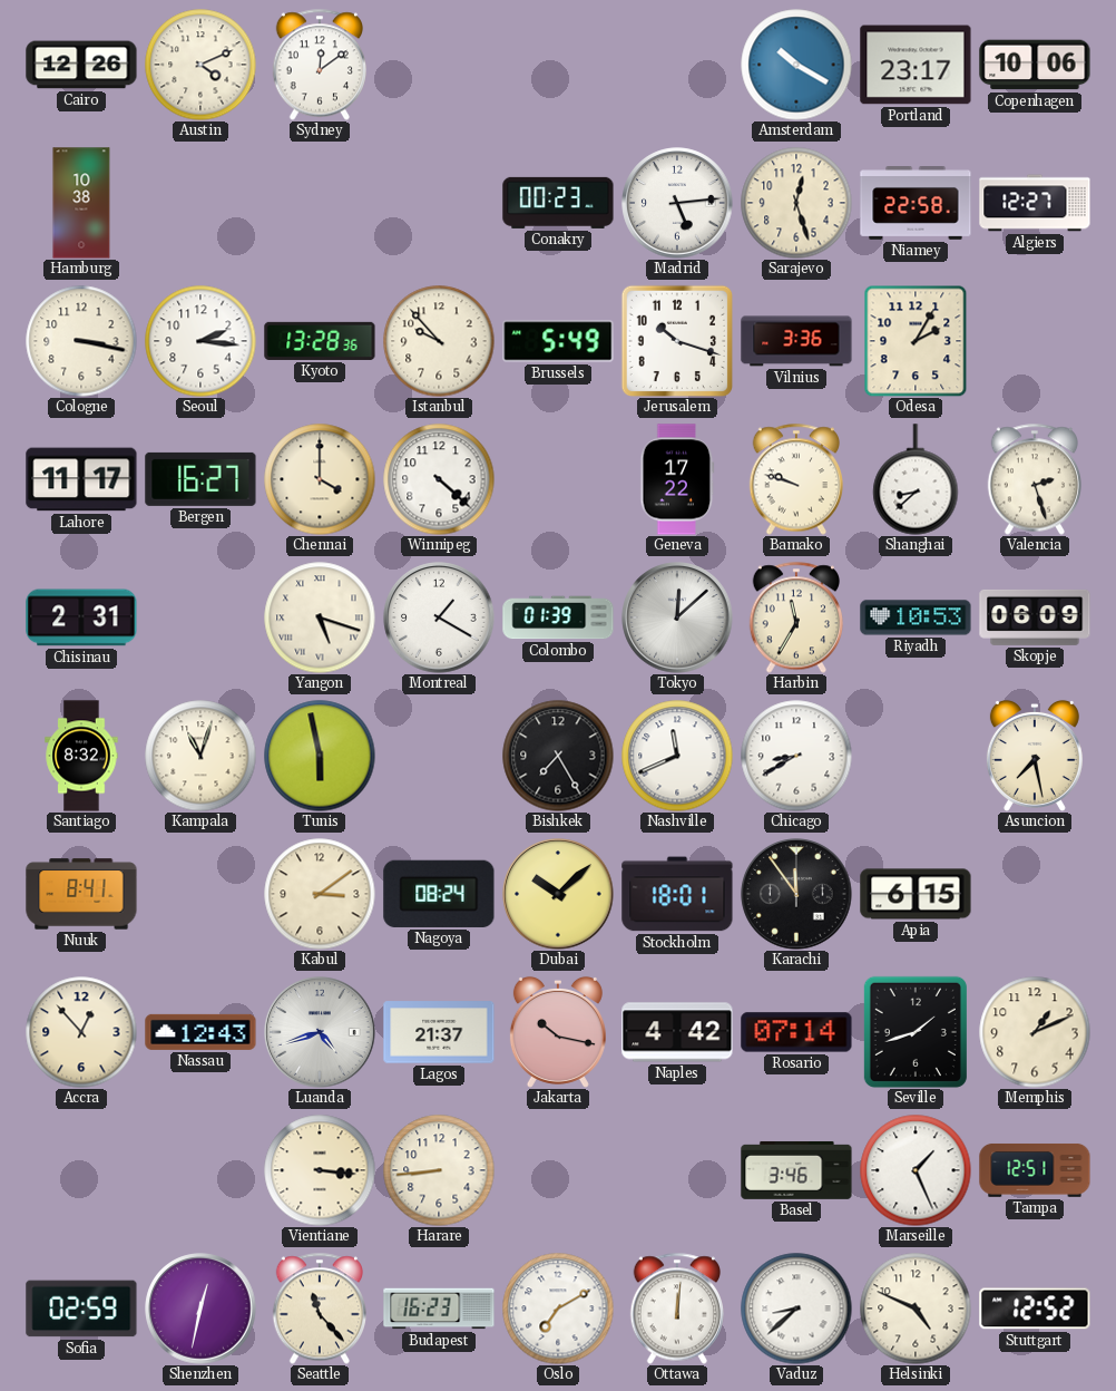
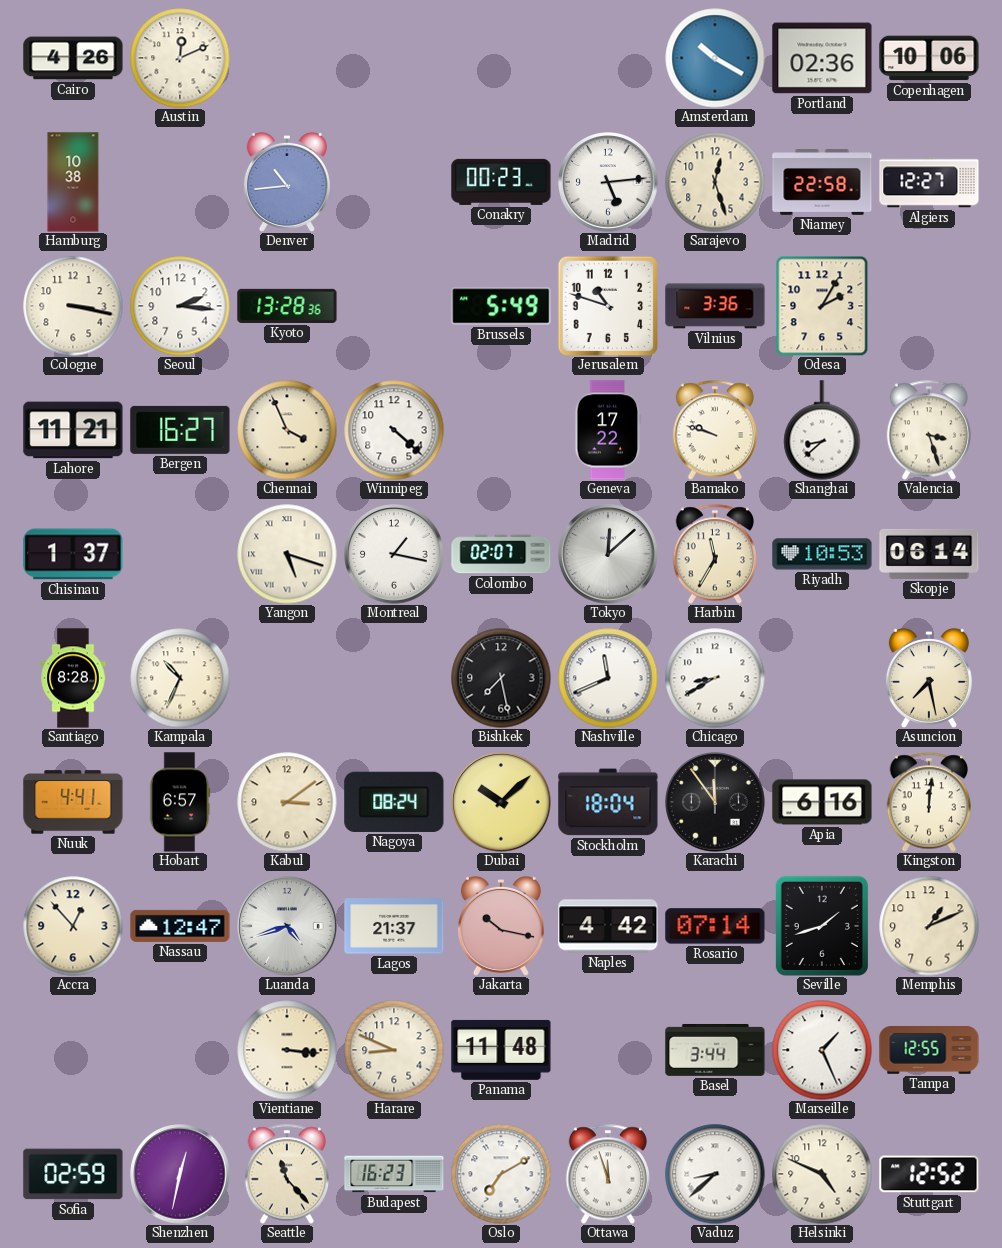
Cairo: 12:26 -> 4:26 (73, 58)
Austin: 4:11 -> 12:11 (180, 58)
Sydney: 12:09 -> none (319, 65)
Portland: 23:17 -> 02:36 (822, 58)
Denver: none -> 10:44 (287, 182)
Istanbul: 9:53 -> none (439, 341)
Jerusalem: 10:18 -> 10:48 (607, 305)
Lahore: 11:17 -> 11:21 (73, 430)
Chennai: 4:00 -> 3:56 (287, 430)
Valencia: 2:27 -> 3:27 (928, 430)
Chisinau: 2:31 -> 1:37 (73, 554)
Montreal: 1:20 -> 1:17 (394, 554)
Colombo: 01:39 -> 02:07 (501, 554)
Skopje: 06:09 -> 06:14 (929, 554)
Santiago: 8:32 -> 8:28 (73, 678)
Kampala: 11:03 -> 10:34 (180, 678)
Tunis: 5:58 -> none (320, 756)
Bishkek: 7:25 -> 7:28 (501, 678)
Nuuk: 8:41 -> 4:41 (73, 802)
Hobart: none -> 6:57 (180, 802)
Stockholm: 18:01 -> 18:04 (608, 802)
Apia: 6:15 -> 6:16 (822, 802)
Kingston: none -> 12:01 (928, 802)
Nassau: 12:43 -> 12:47 (180, 926)
Harare: 8:44 -> 8:49 (394, 1050)
Panama: none -> 11:48 (501, 1050)
Basel: 3:46 -> 3:44 (715, 1050)
Tampa: 12:51 -> 12:55 (929, 1050)
Ottawa: 12:01 -> 11:57 (607, 1174)
